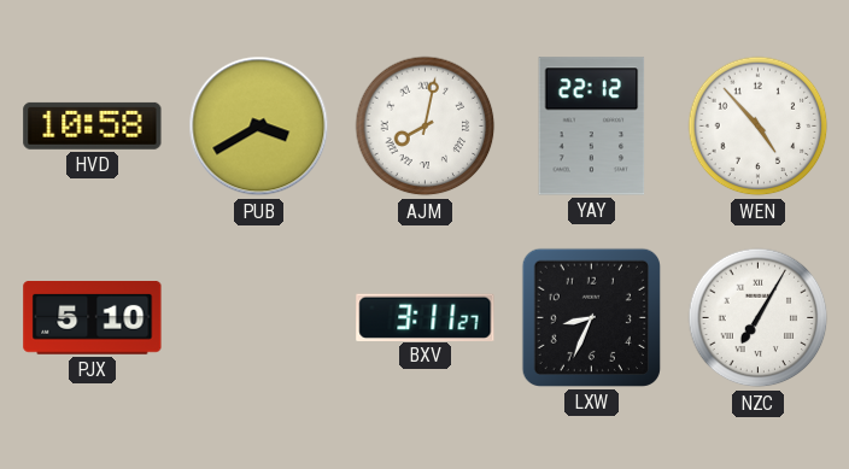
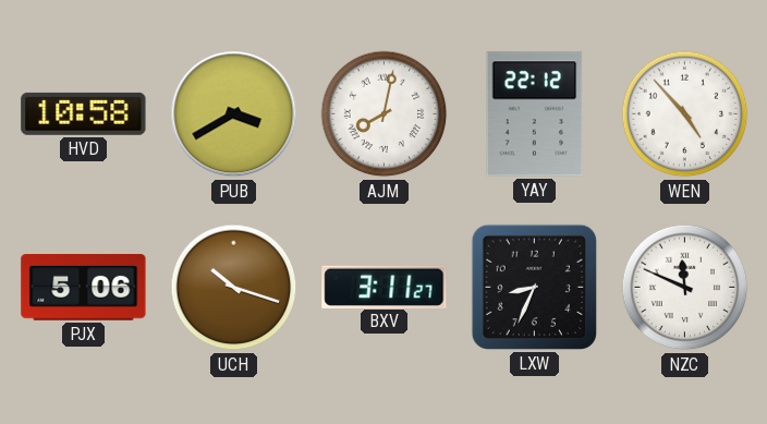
PJX: 5:10 -> 5:06 (84, 288)
UCH: none -> 10:18 (234, 288)
NZC: 7:05 -> 11:49 (685, 288)
